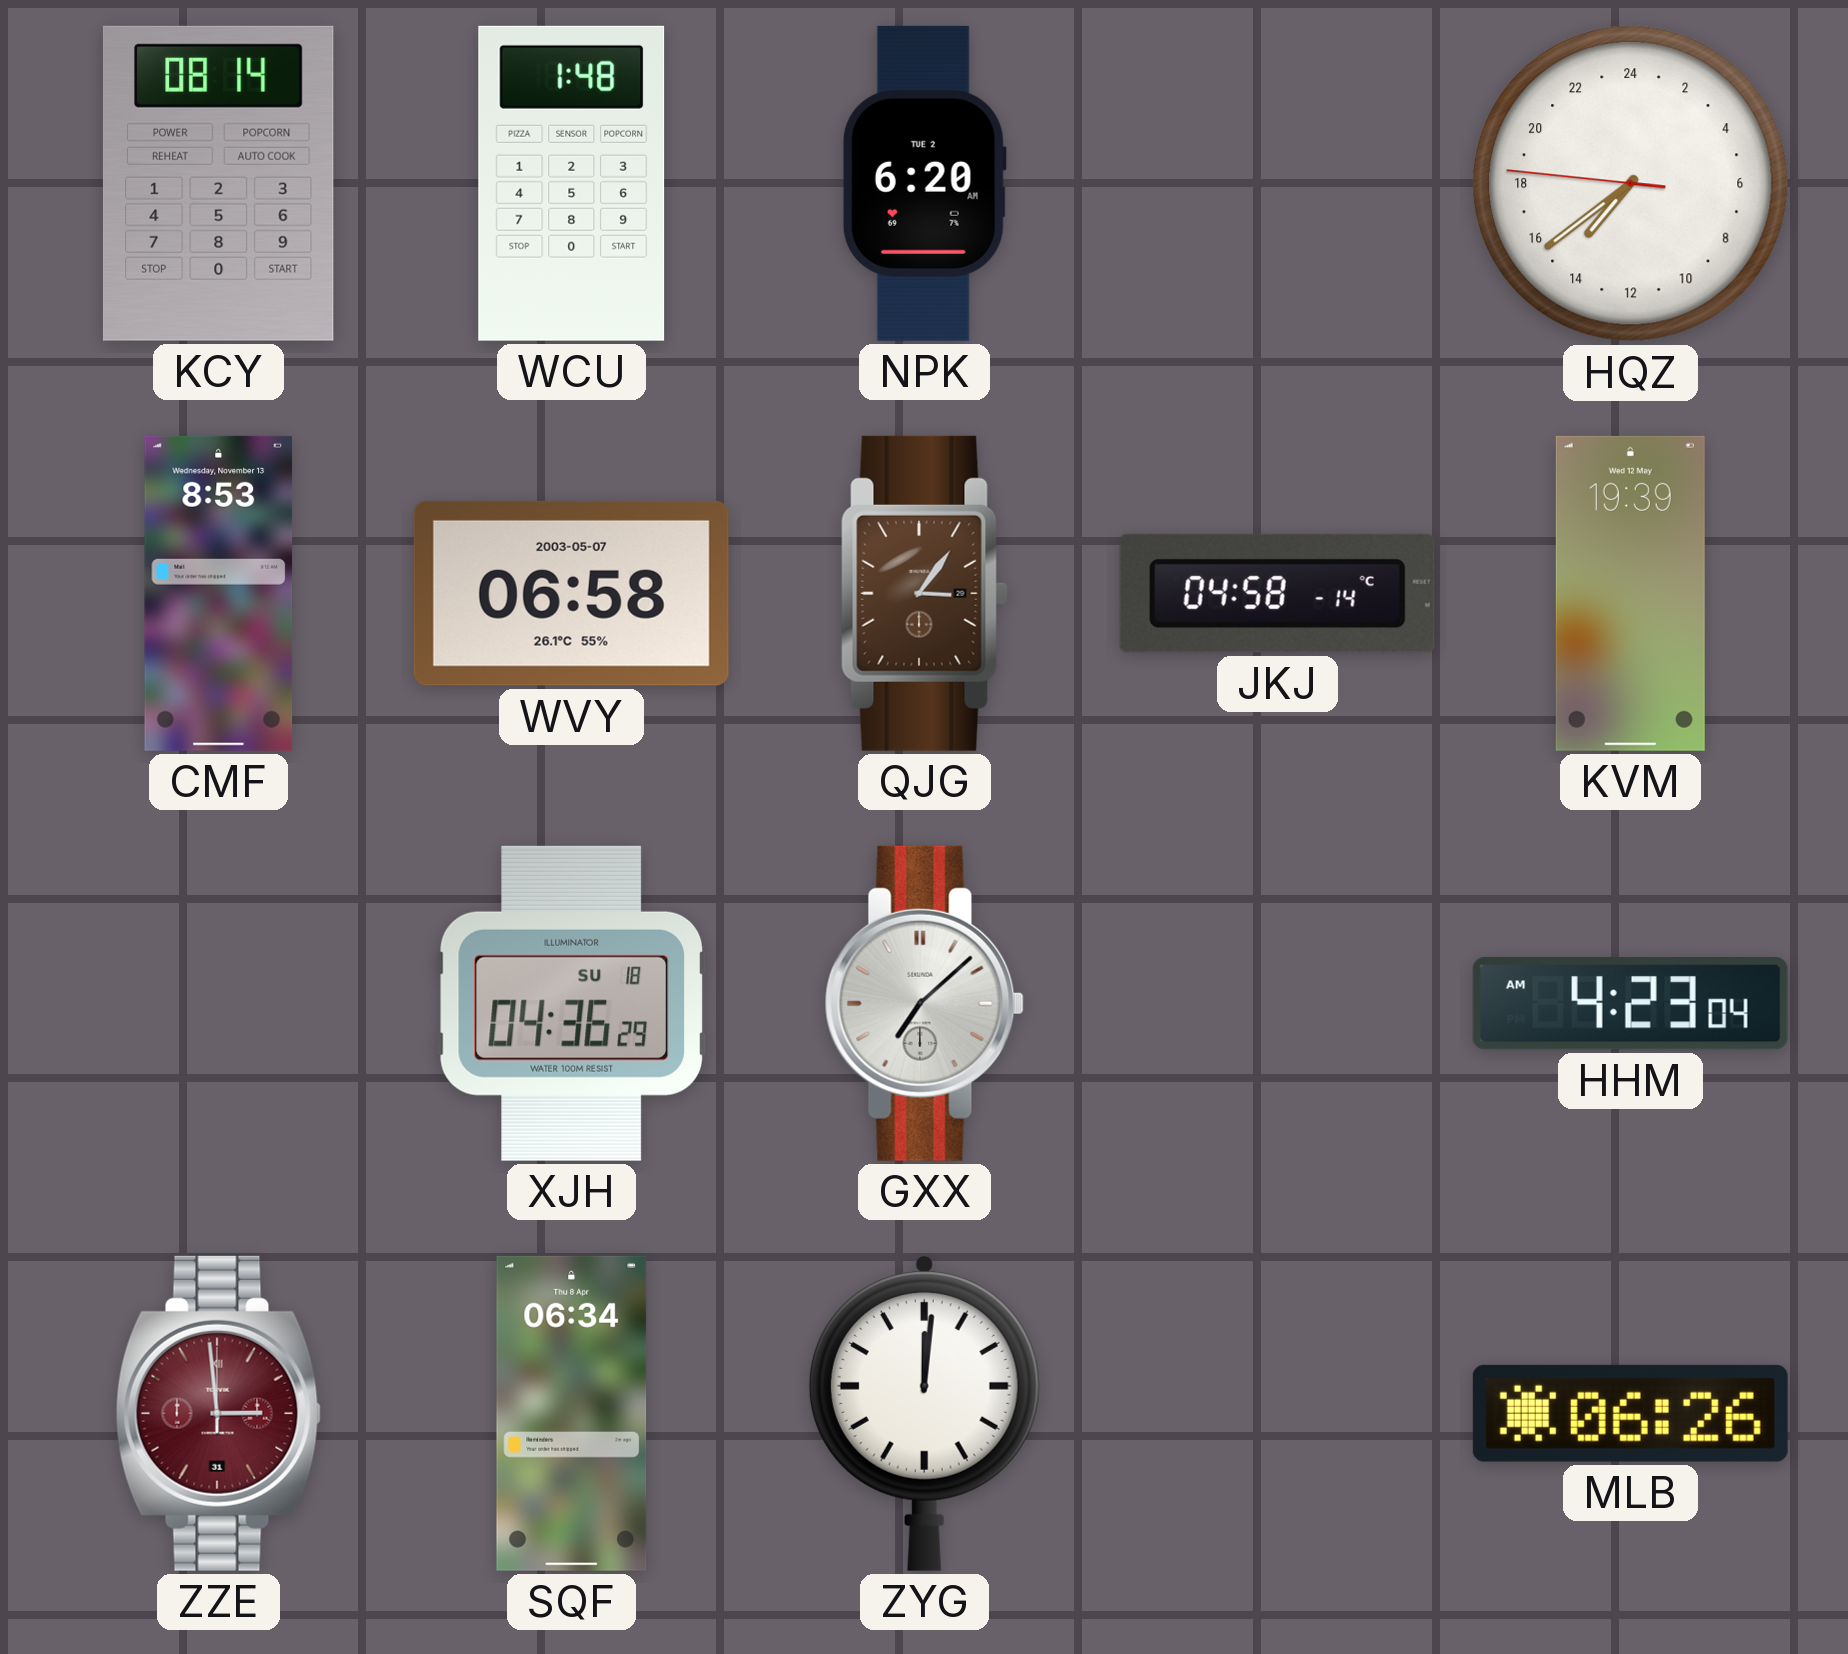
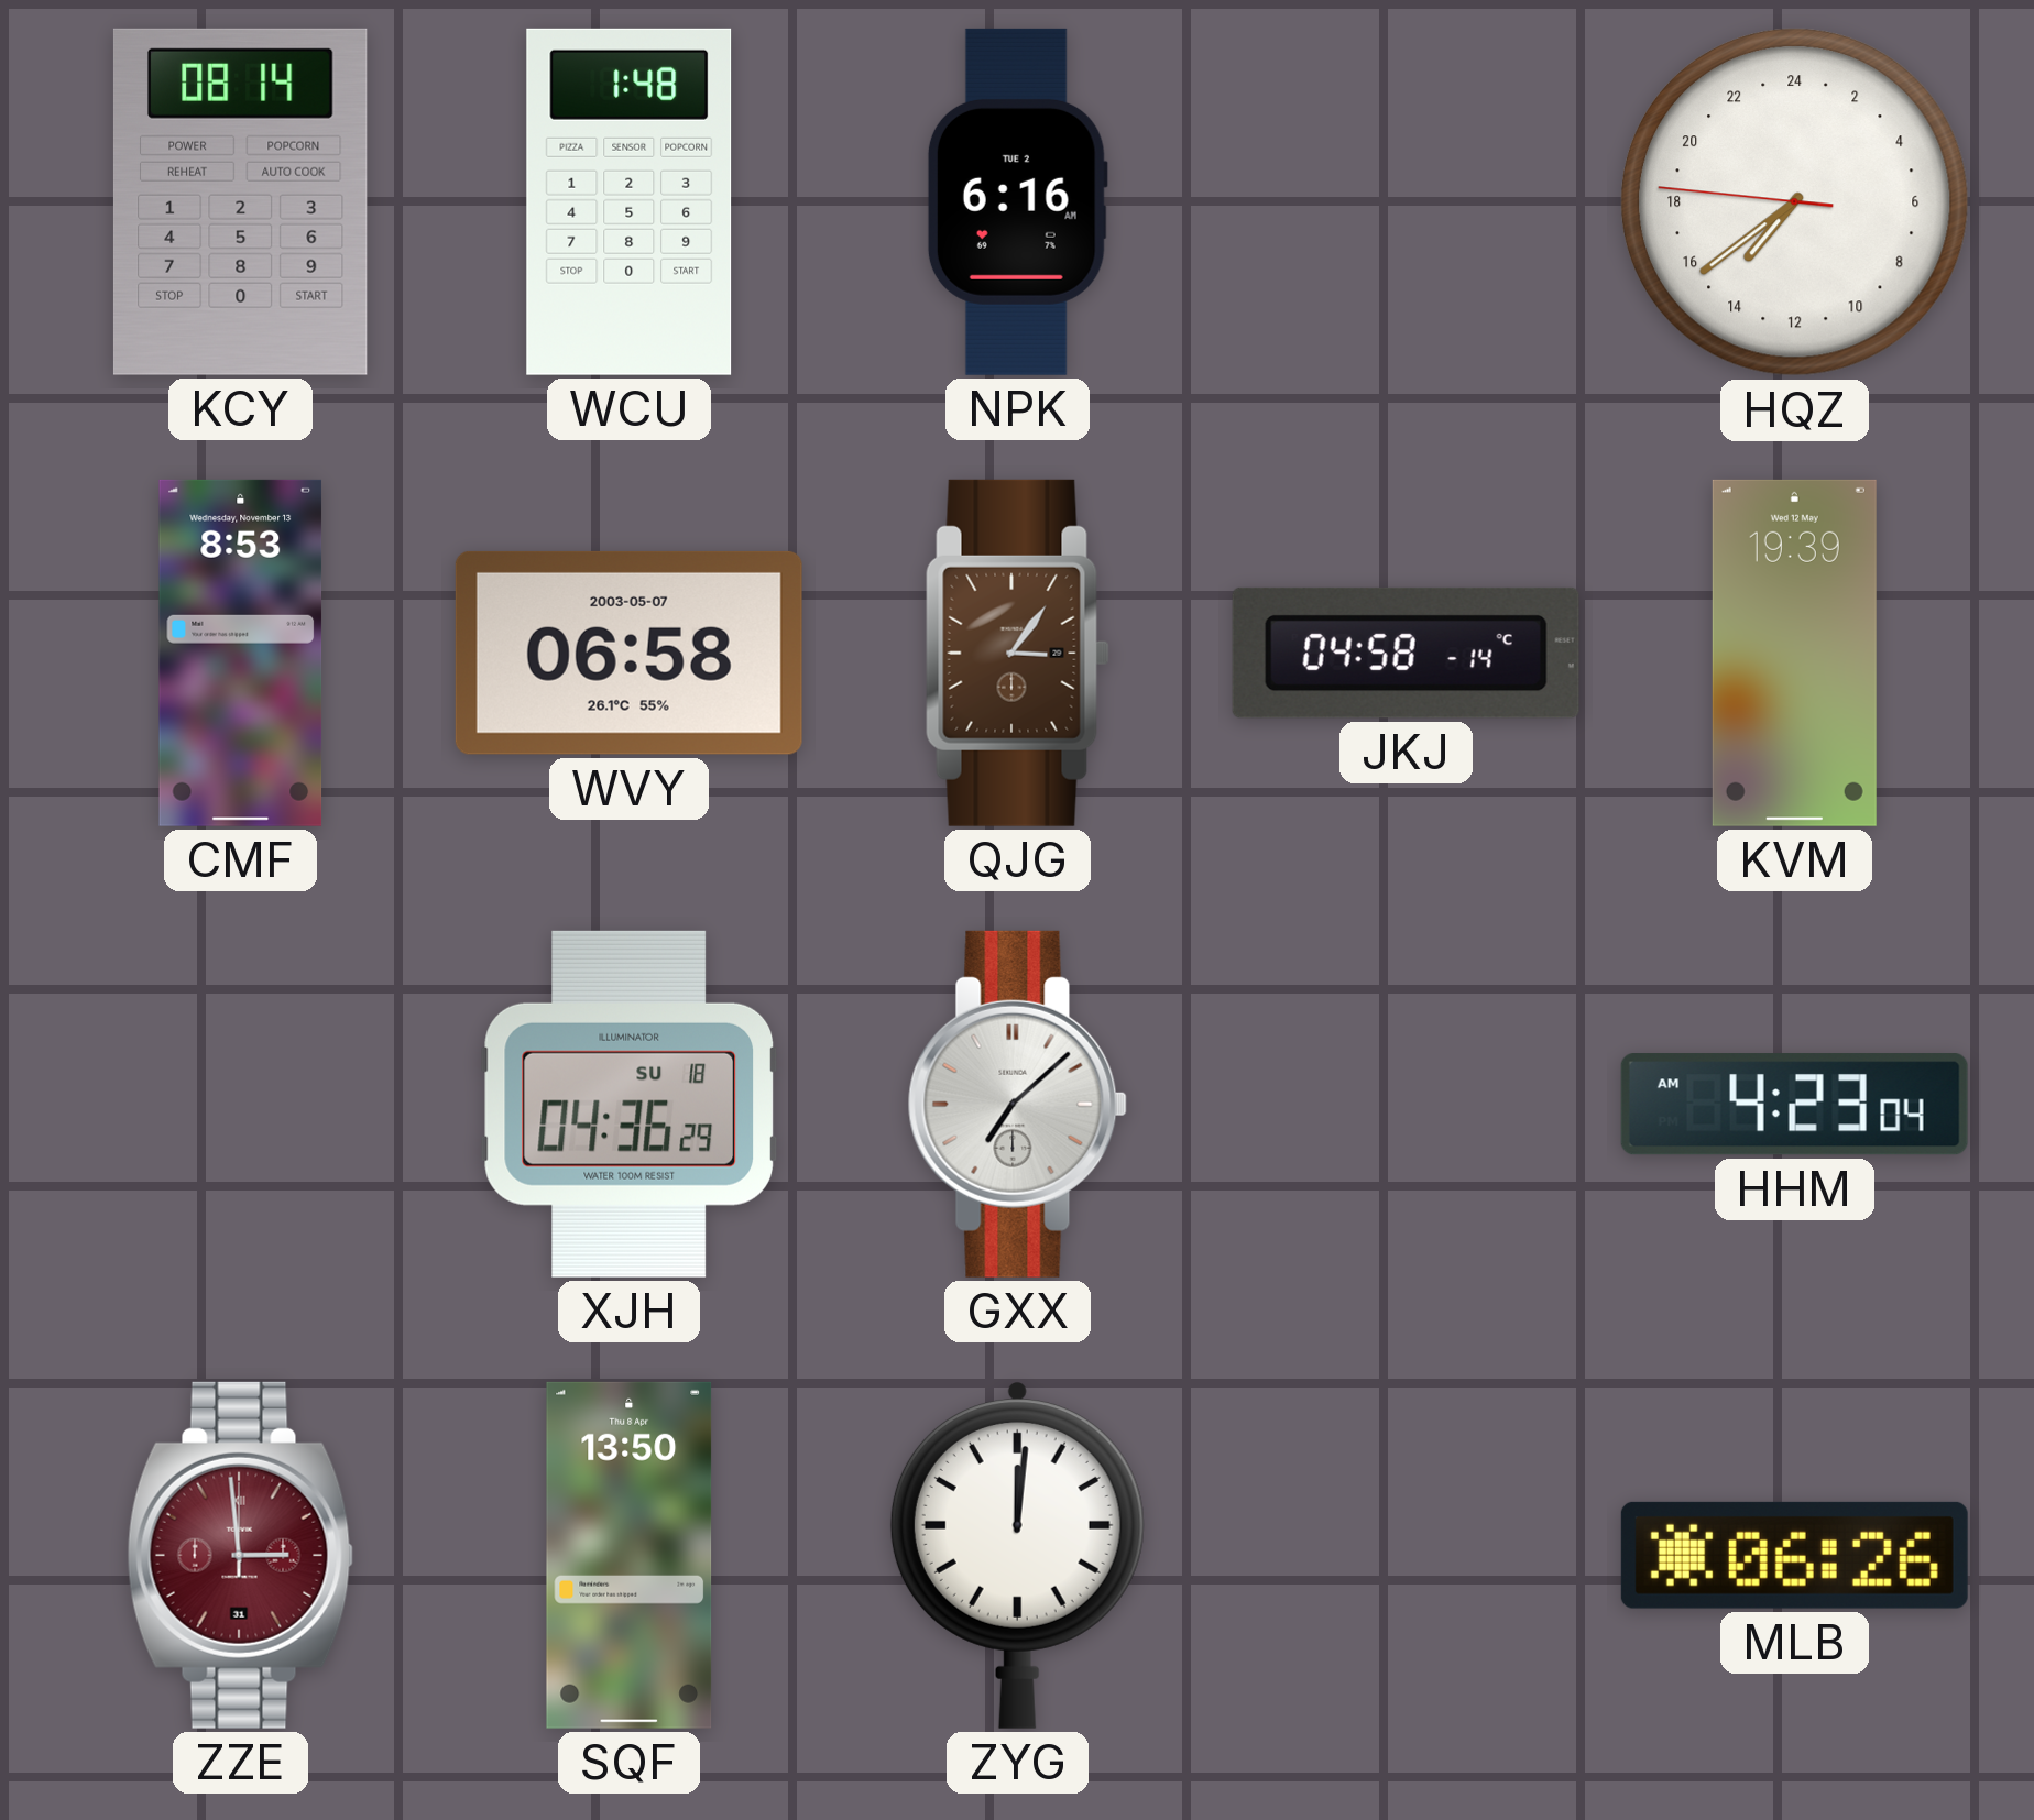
NPK: 6:20 -> 6:16 (1017, 201)
SQF: 06:34 -> 13:50 (630, 1555)
